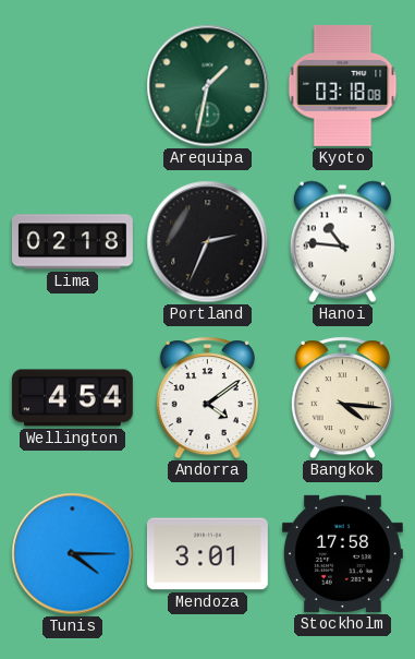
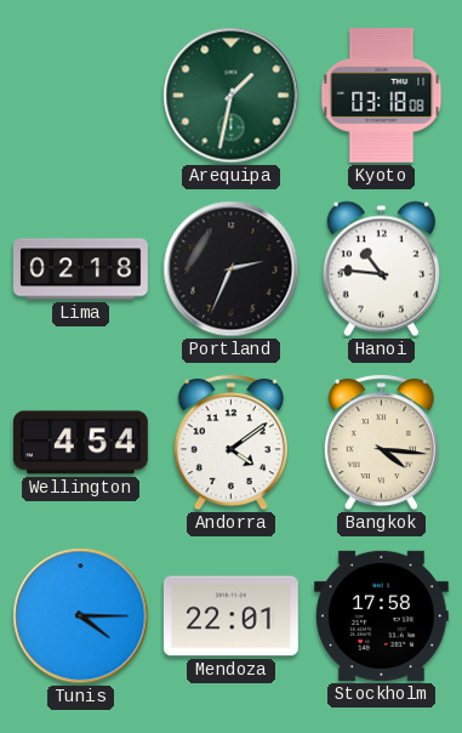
Mendoza: 3:01 -> 22:01 (230, 616)
